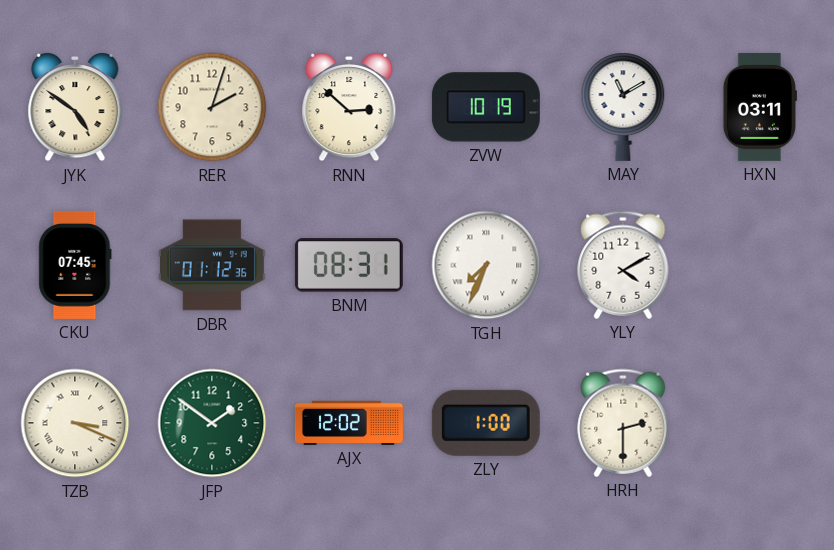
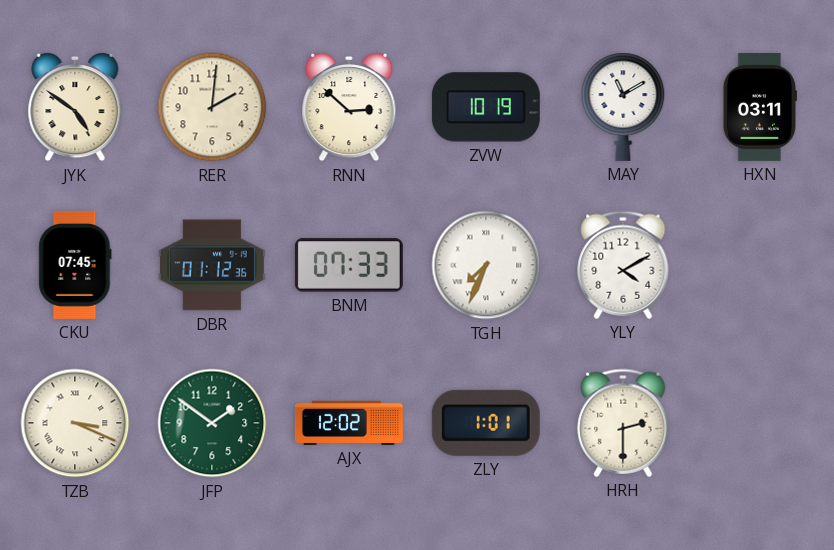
RER: 2:03 -> 2:01 (212, 107)
BNM: 08:31 -> 07:33 (349, 265)
ZLY: 1:00 -> 1:01 (486, 423)
